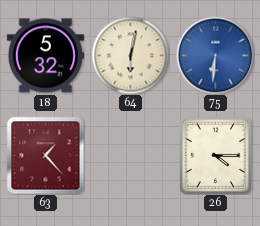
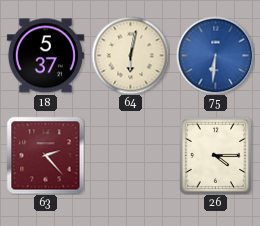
18: 5:32 -> 5:37 (45, 56)
63: 1:23 -> 2:23 (45, 155)
